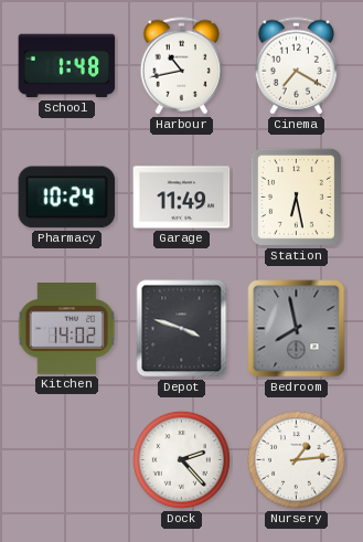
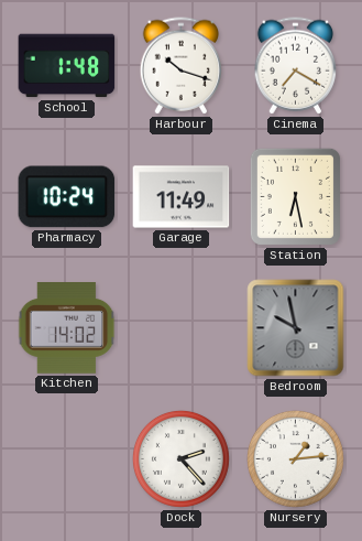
Harbour: 10:43 -> 10:18 (182, 66)
Depot: 3:48 -> none (182, 329)
Bedroom: 7:58 -> 9:58 (296, 328)
